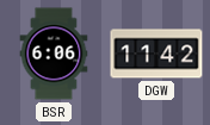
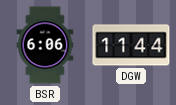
DGW: 11:42 -> 11:44 (131, 45)
